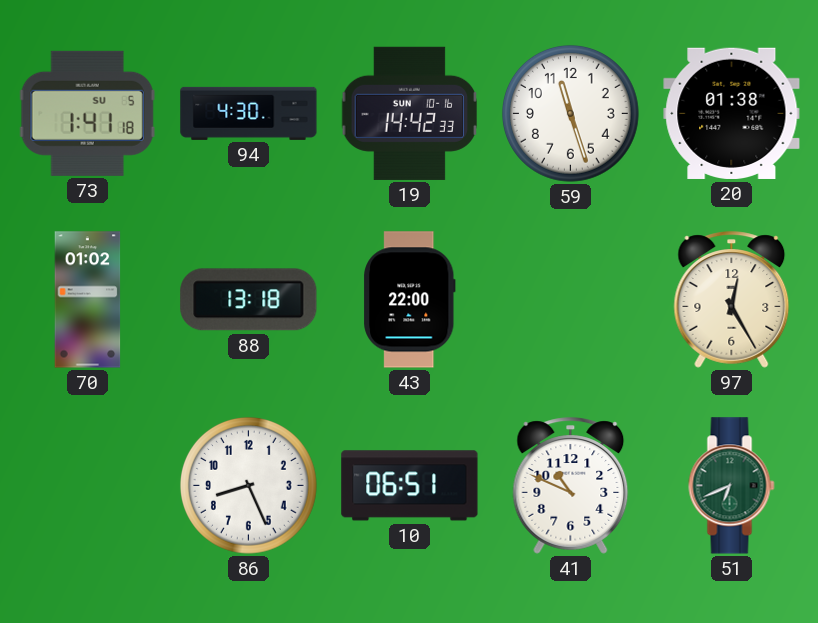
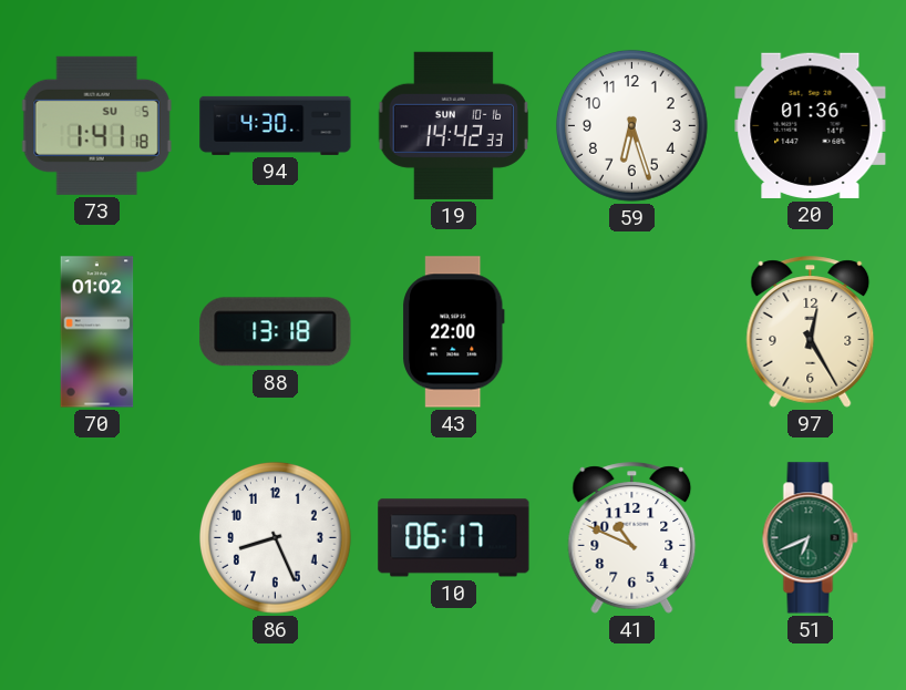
59: 11:27 -> 6:27 (631, 125)
20: 01:38 -> 01:36 (811, 125)
10: 06:51 -> 06:17 (454, 538)
